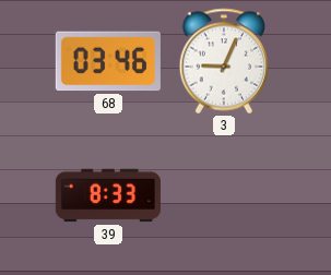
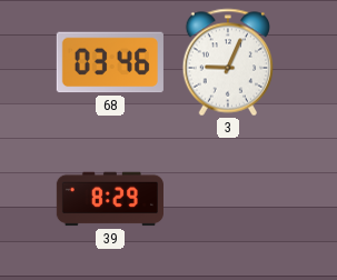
39: 8:33 -> 8:29 (110, 199)
